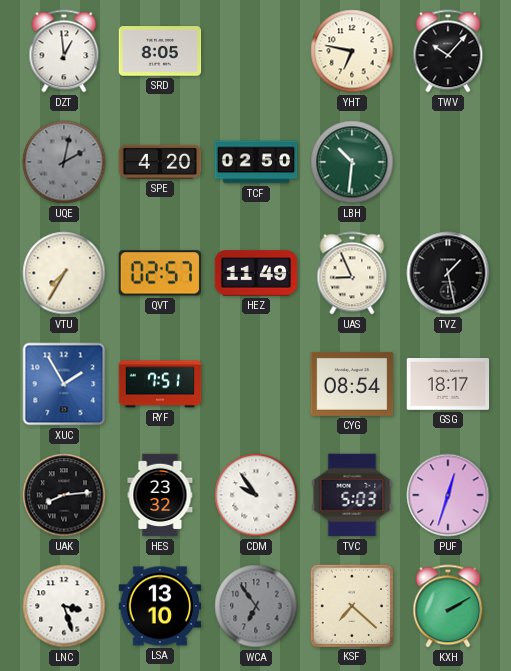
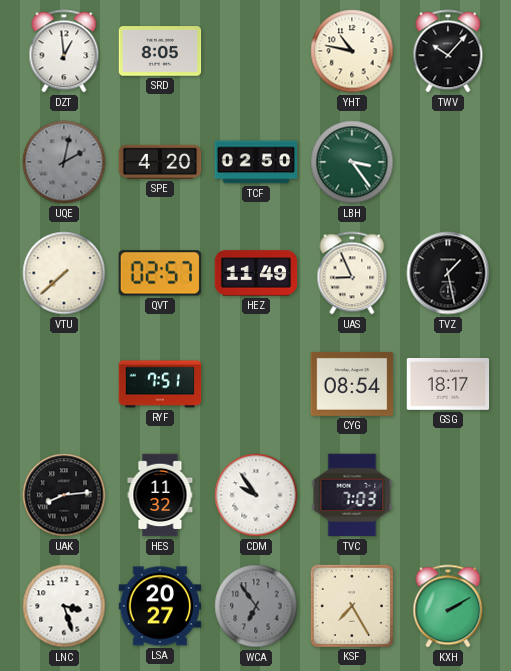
YHT: 6:47 -> 10:47 (352, 51)
LBH: 10:31 -> 3:24 (352, 162)
VTU: 7:35 -> 7:38 (64, 273)
XUC: 1:55 -> none (64, 384)
HES: 23:32 -> 11:32 (160, 495)
TVC: 5:03 -> 7:03 (352, 495)
PUF: 12:33 -> none (448, 495)
LSA: 13:10 -> 20:27 (160, 606)
KSF: 7:22 -> 7:25 (351, 605)
